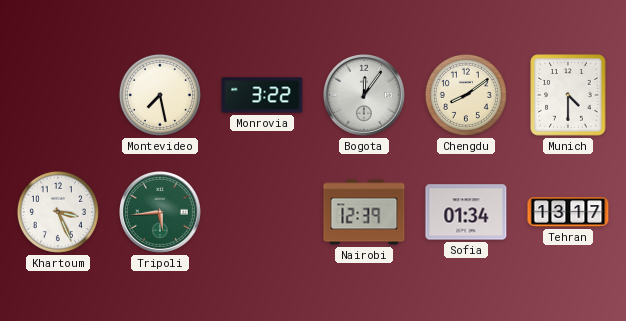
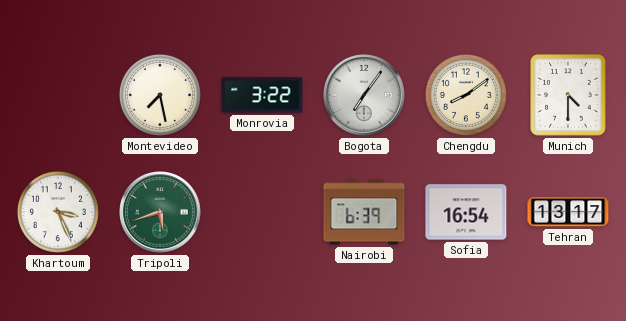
Bogota: 12:06 -> 7:06 (365, 96)
Tripoli: 5:44 -> 5:42 (161, 213)
Nairobi: 12:39 -> 6:39 (364, 212)
Sofia: 01:34 -> 16:54 (466, 212)
